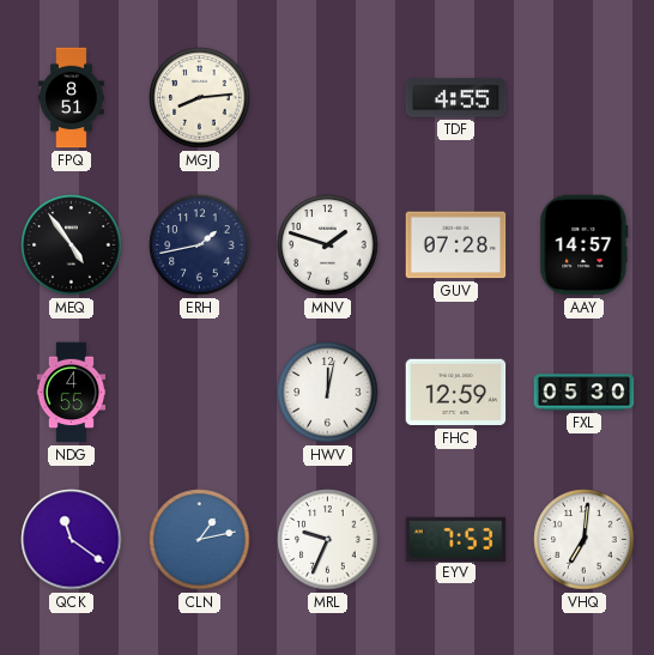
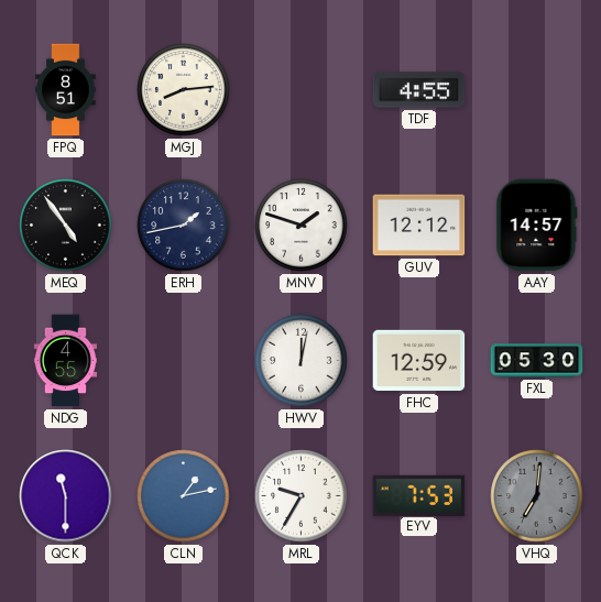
GUV: 07:28 -> 12:12 (419, 226)
QCK: 11:21 -> 11:30 (66, 496)
MRL: 9:34 -> 9:35 (302, 496)
VHQ dial: white -> grey (537, 496)
